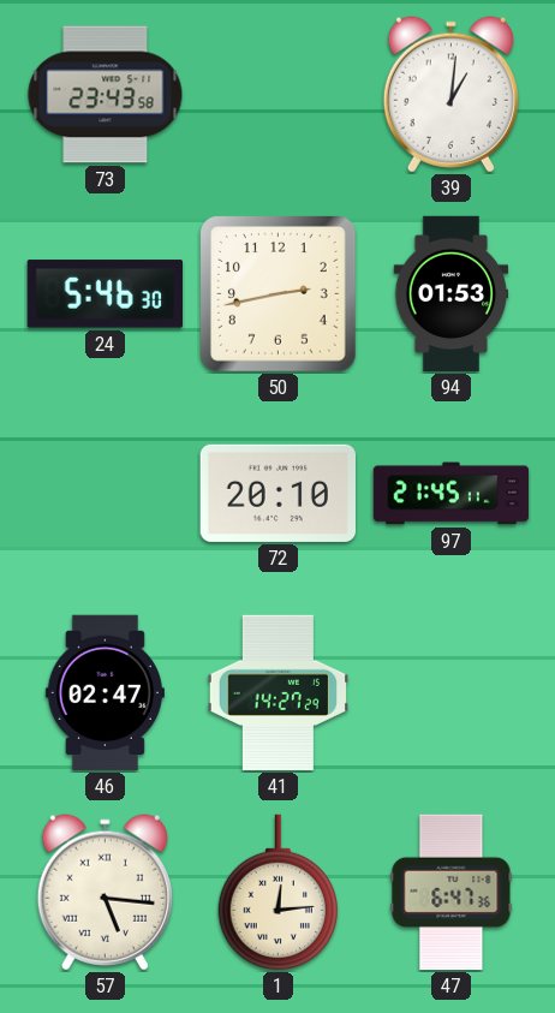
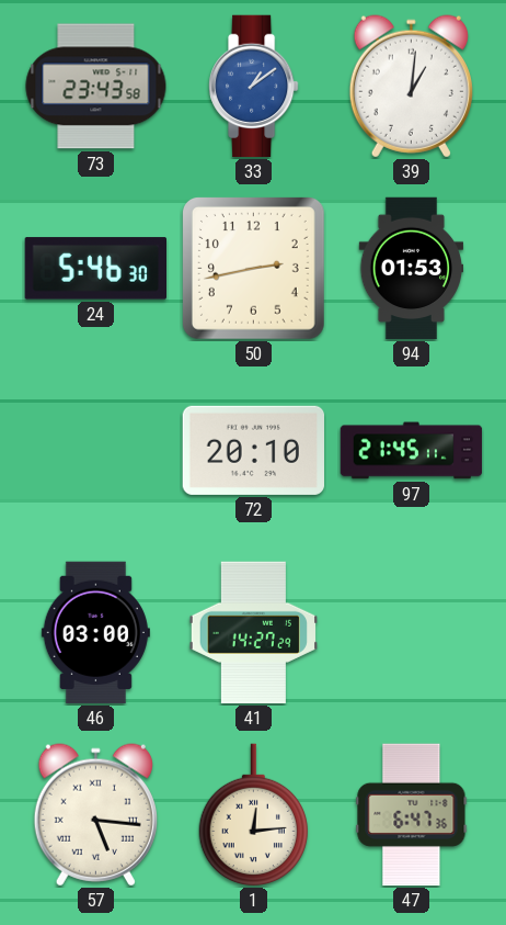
33: none -> 1:09 (254, 87)
46: 02:47 -> 03:00 (95, 633)
